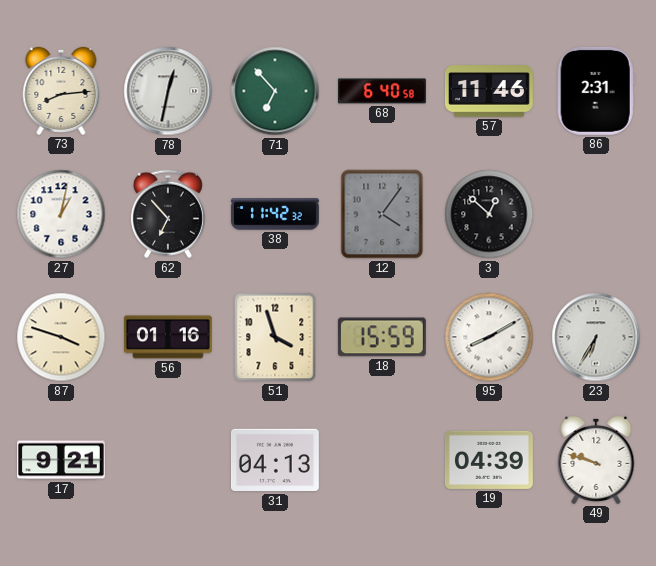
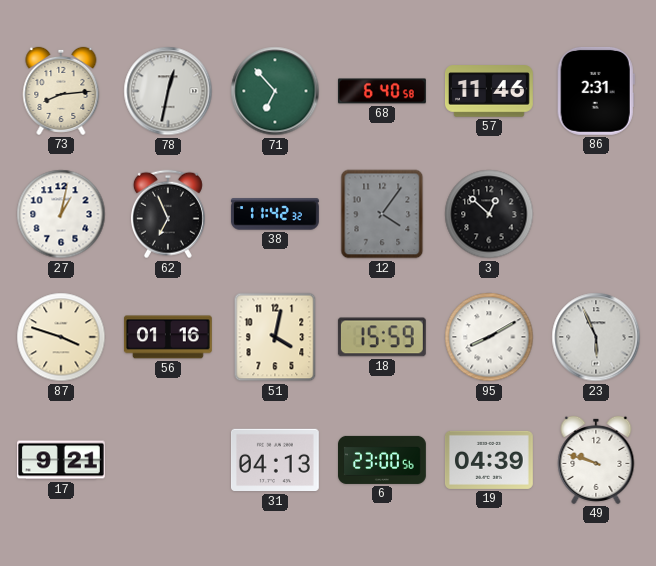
62: 6:53 -> 6:56 (168, 214)
51: 3:57 -> 4:02 (275, 337)
23: 6:35 -> 5:56 (596, 337)
6: none -> 23:00 (383, 460)
